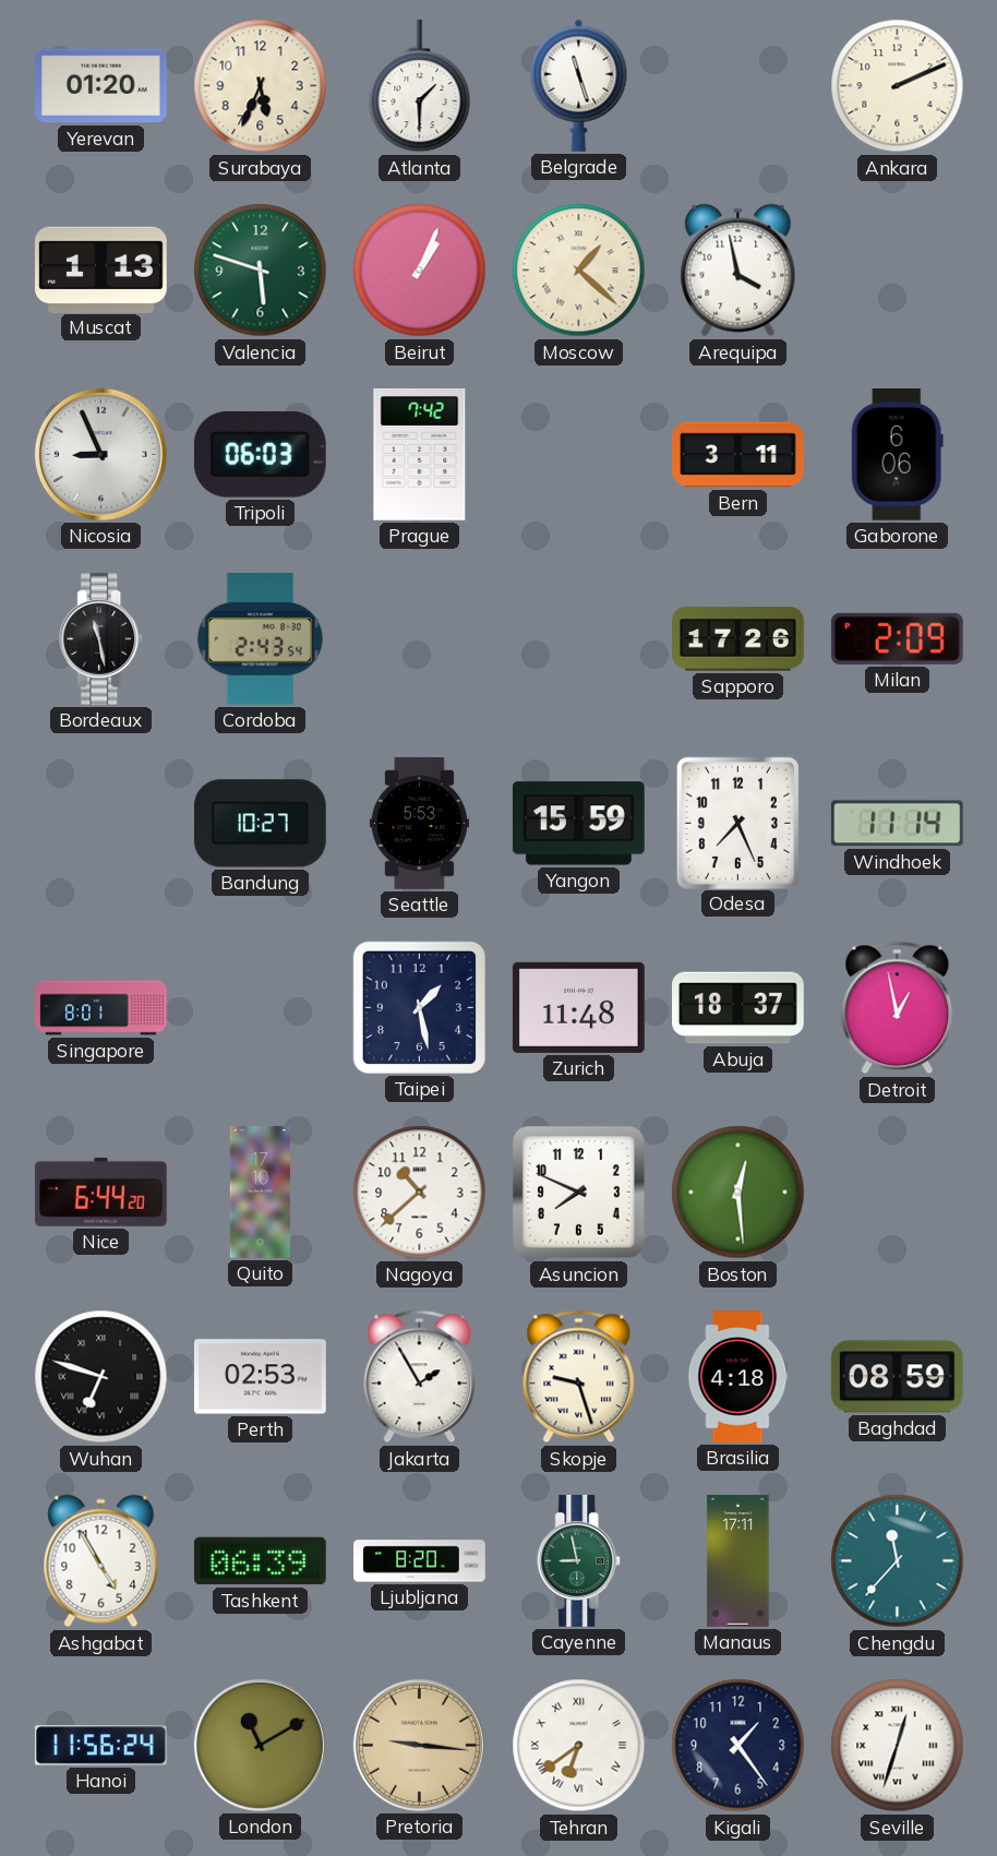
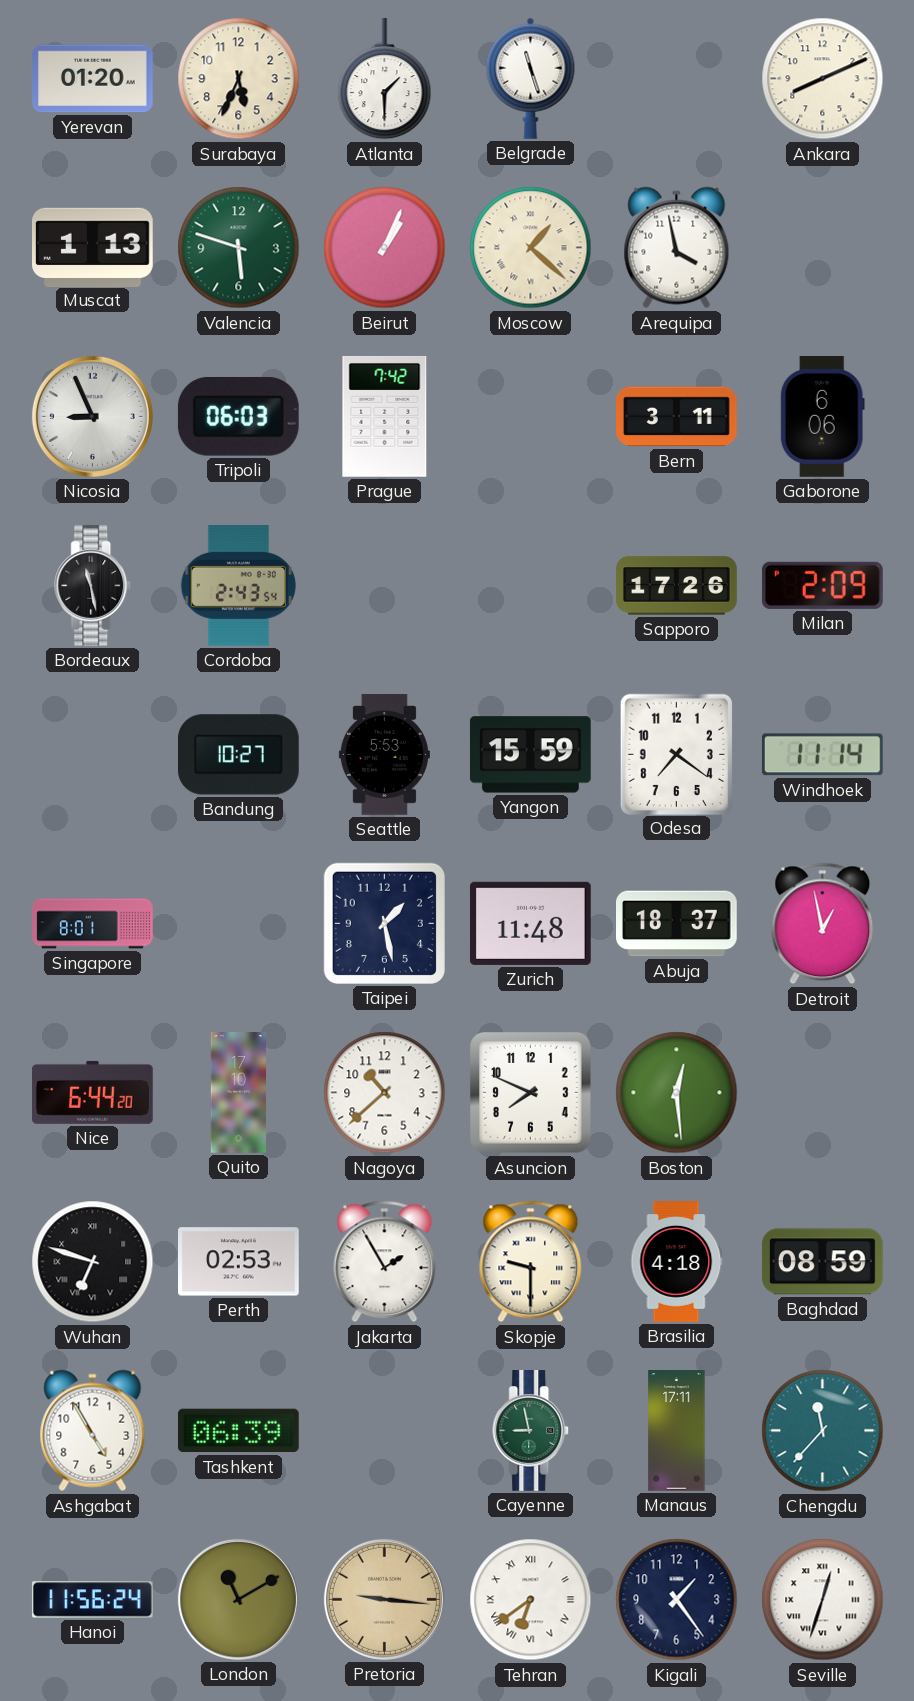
Ankara: 2:11 -> 8:11 (823, 79)
Odesa: 7:26 -> 7:21 (676, 754)
Skopje: 9:27 -> 9:30 (531, 1262)
Ljubljana: 8:20 -> none (420, 1561)
